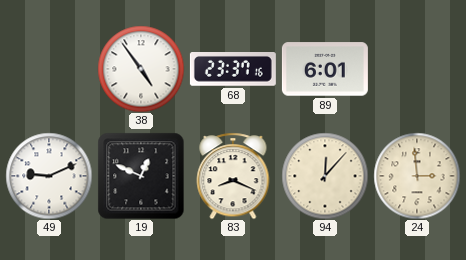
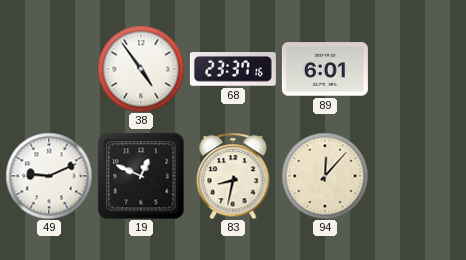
83: 8:19 -> 8:32 (233, 176)
24: 2:59 -> none (417, 176)
